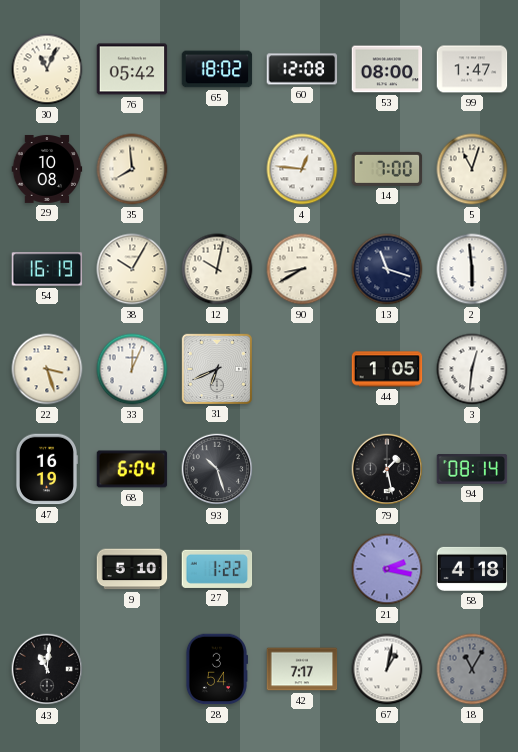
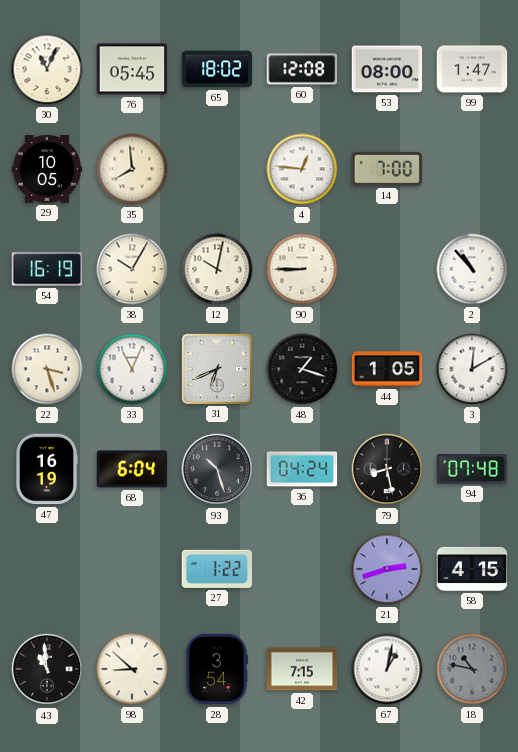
76: 05:42 -> 05:45 (132, 69)
29: 10:08 -> 10:05 (47, 169)
5: 11:03 -> none (472, 169)
90: 8:40 -> 8:45 (302, 269)
13: 11:18 -> none (387, 269)
2: 5:59 -> 10:53 (472, 269)
33: 12:04 -> 11:04 (132, 369)
48: none -> 1:18 (302, 369)
3: 12:31 -> 12:10 (472, 369)
36: none -> 04:24 (302, 469)
79: 1:28 -> 8:28 (387, 469)
94: 08:14 -> 07:48 (472, 470)
9: 5:10 -> none (132, 569)
21: 2:17 -> 2:42 (387, 569)
58: 4:18 -> 4:15 (472, 569)
43: 11:01 -> 10:59 (47, 669)
98: none -> 8:52 (132, 669)
42: 7:17 -> 7:15 (302, 669)
18: 11:05 -> 10:47 (472, 669)
